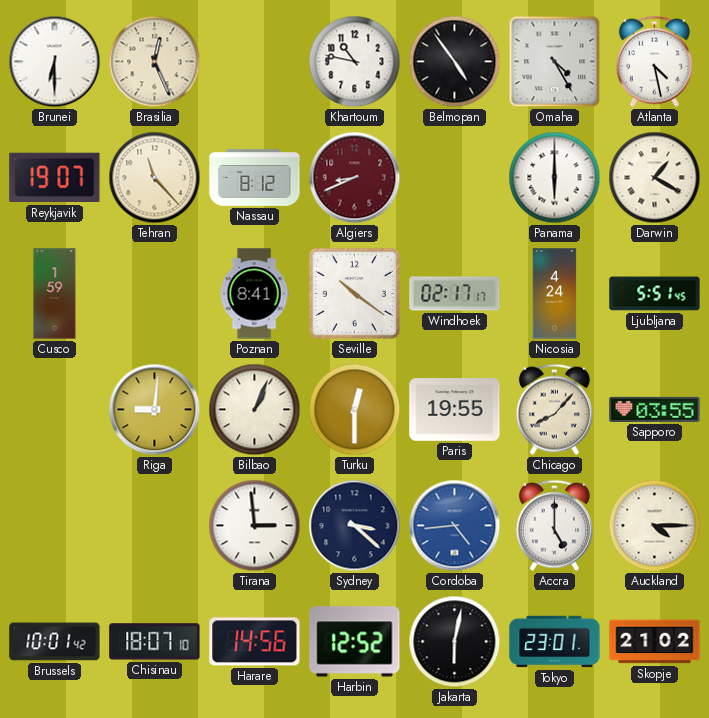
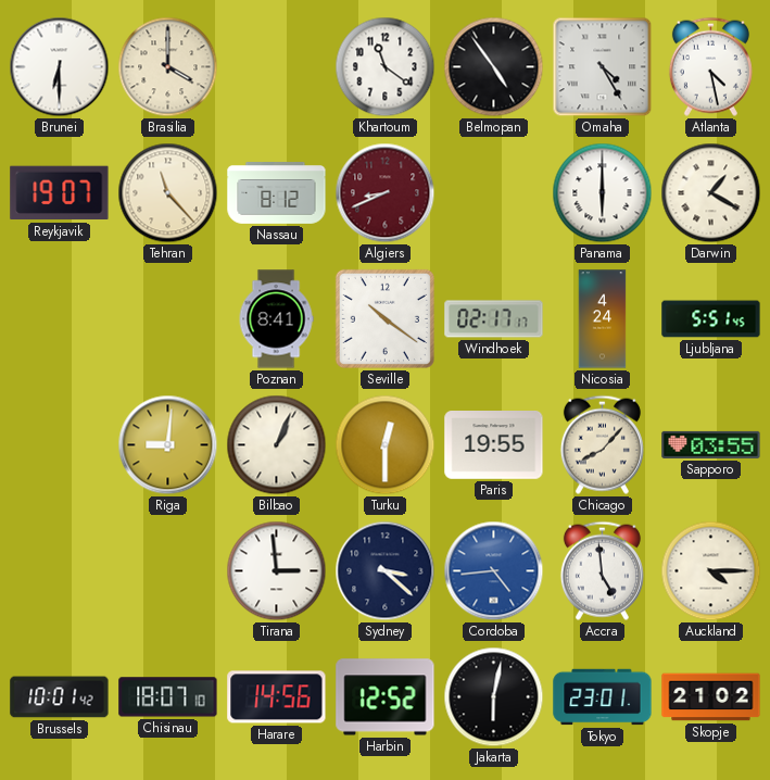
Brasilia: 12:26 -> 4:00 (168, 67)
Khartoum: 10:47 -> 11:21 (386, 67)
Cusco: 1:59 -> none (55, 294)
Accra: 5:00 -> 4:59 (602, 570)
